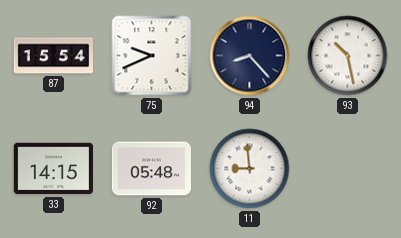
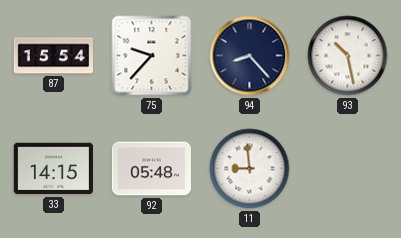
75: 9:41 -> 9:37 (152, 56)
